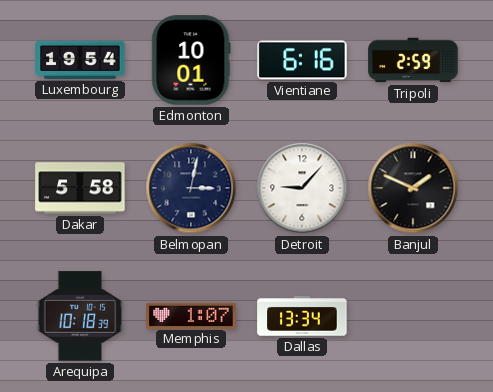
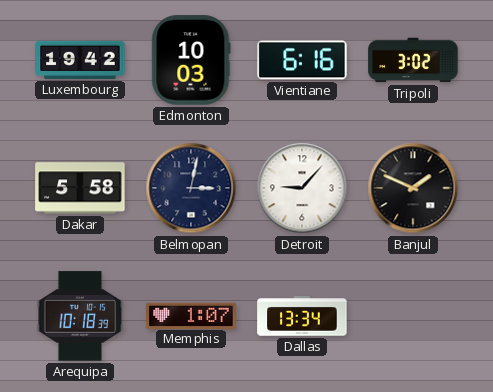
Luxembourg: 19:54 -> 19:42 (80, 60)
Edmonton: 10:01 -> 10:03 (191, 60)
Tripoli: 2:59 -> 3:02 (413, 60)
